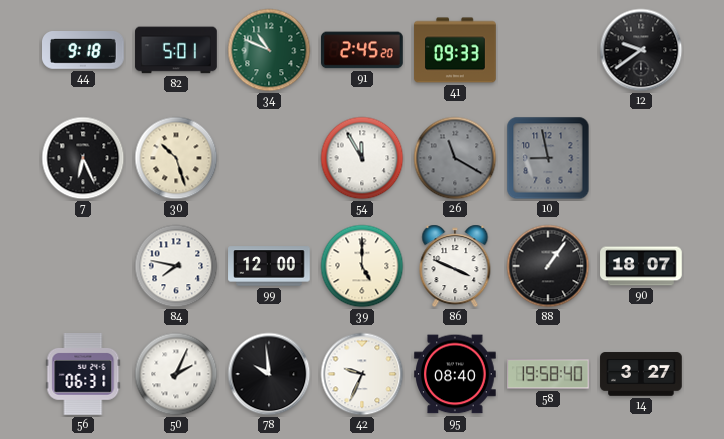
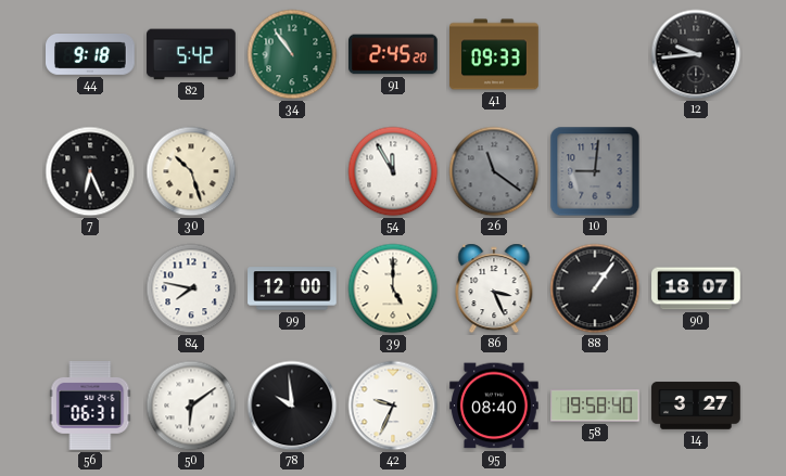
82: 5:01 -> 5:42 (191, 54)
34: 10:49 -> 10:54 (292, 54)
12: 9:39 -> 9:44 (696, 54)
26: 11:20 -> 11:21 (494, 171)
10: 8:58 -> 9:01 (595, 171)
86: 3:49 -> 3:26 (494, 288)
50: 2:04 -> 6:09 (191, 406)
